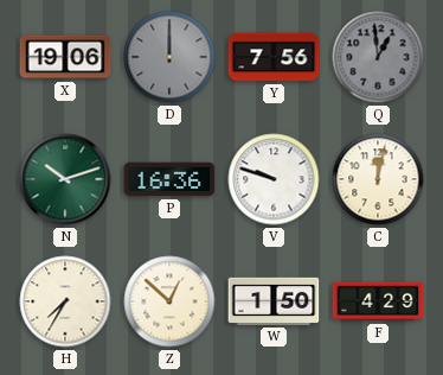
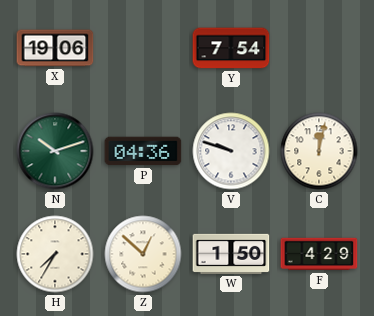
D: 12:00 -> none (169, 57)
Y: 7:56 -> 7:54 (231, 48)
Q: 12:59 -> none (378, 57)
P: 16:36 -> 04:36 (143, 151)
